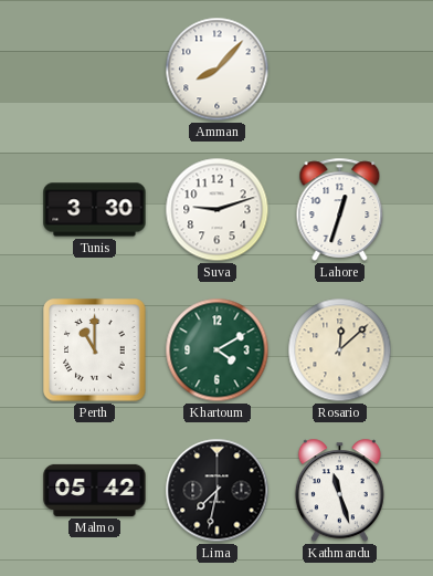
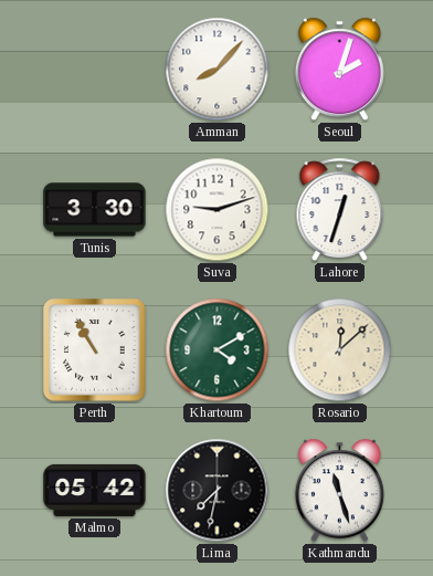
Seoul: none -> 2:03 (339, 70)
Perth: 11:00 -> 10:55 (95, 350)
